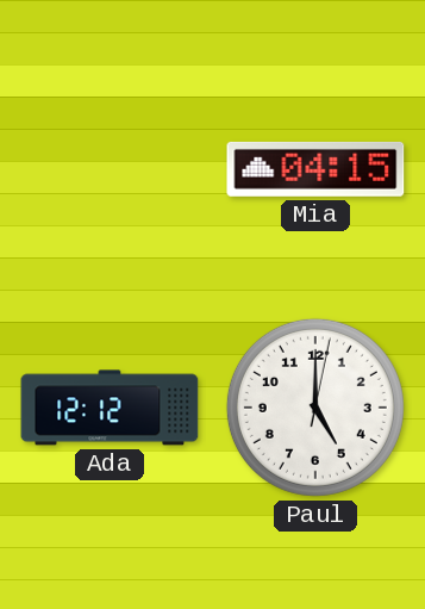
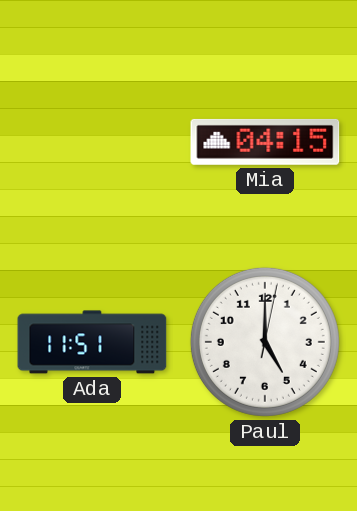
Ada: 12:12 -> 11:51 (92, 342)
